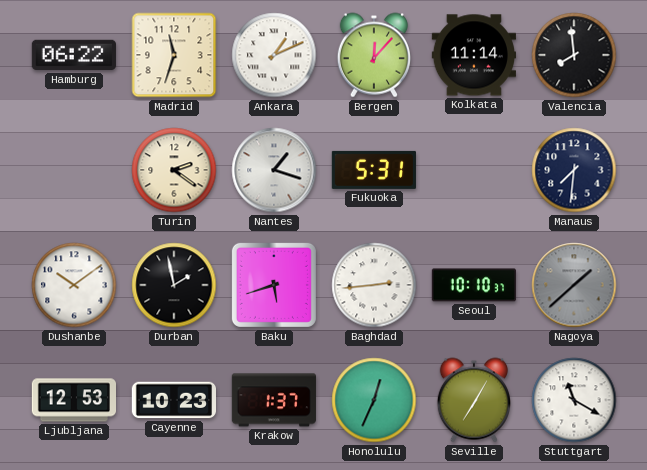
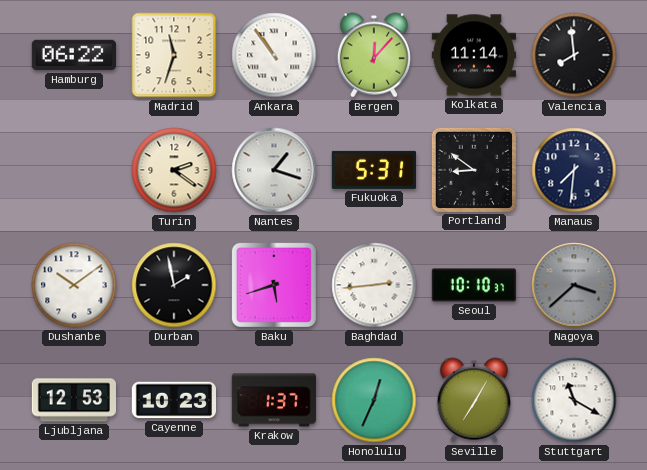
Ankara: 1:11 -> 10:54 (274, 55)
Portland: none -> 8:51 (474, 170)
Nagoya: 1:38 -> 3:38 (574, 285)
